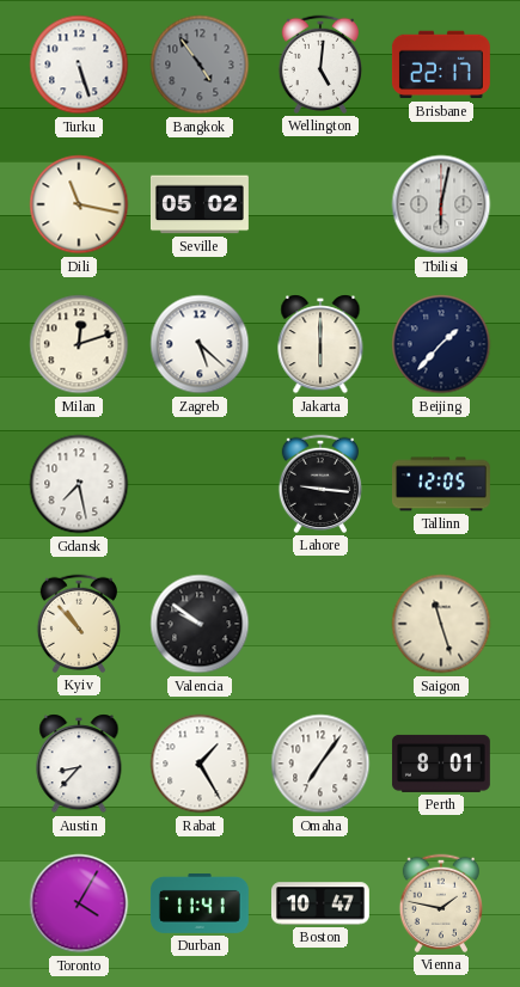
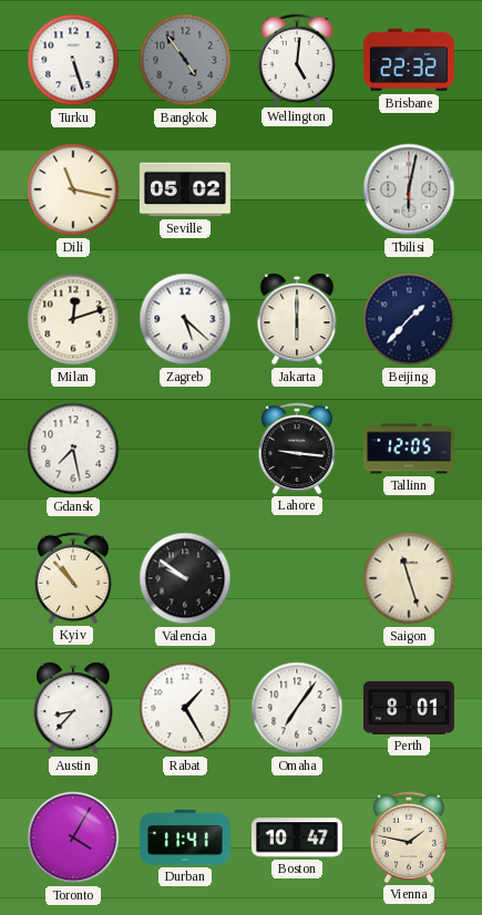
Brisbane: 22:17 -> 22:32 (409, 60)
